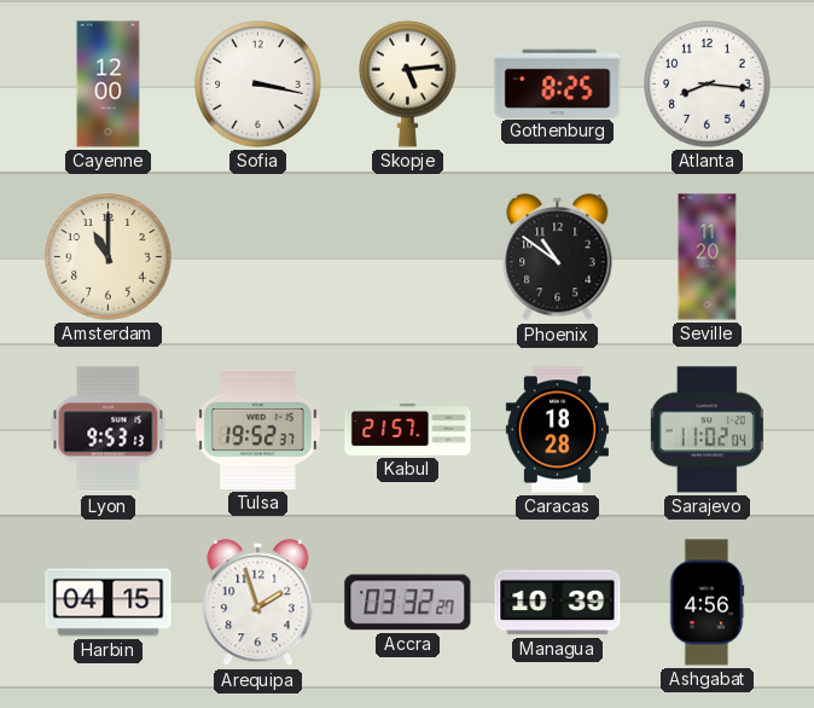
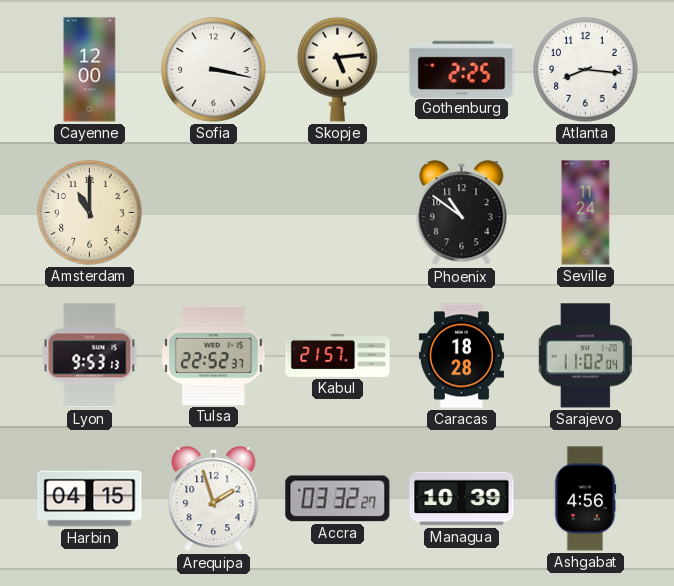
Gothenburg: 8:25 -> 2:25 (462, 69)
Seville: 11:20 -> 11:24 (586, 213)
Tulsa: 19:52 -> 22:52 (214, 355)
